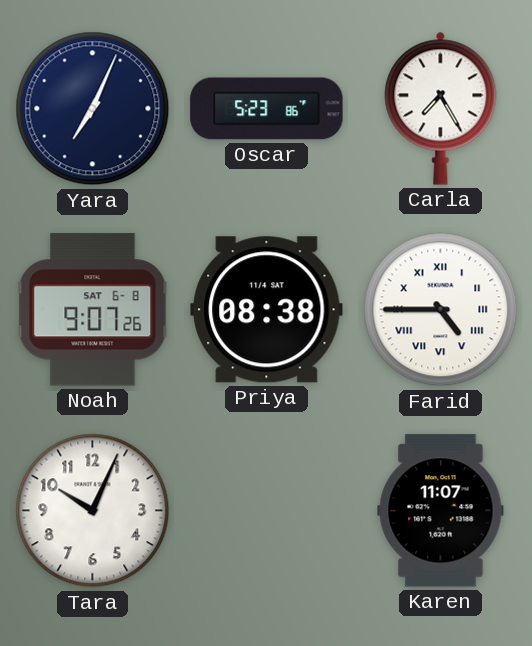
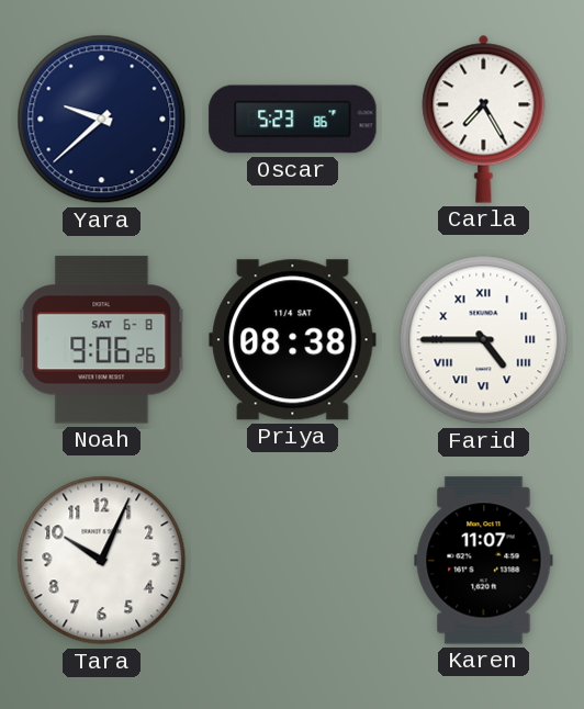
Yara: 7:04 -> 9:38 (102, 120)
Noah: 9:07 -> 9:06 (102, 340)
